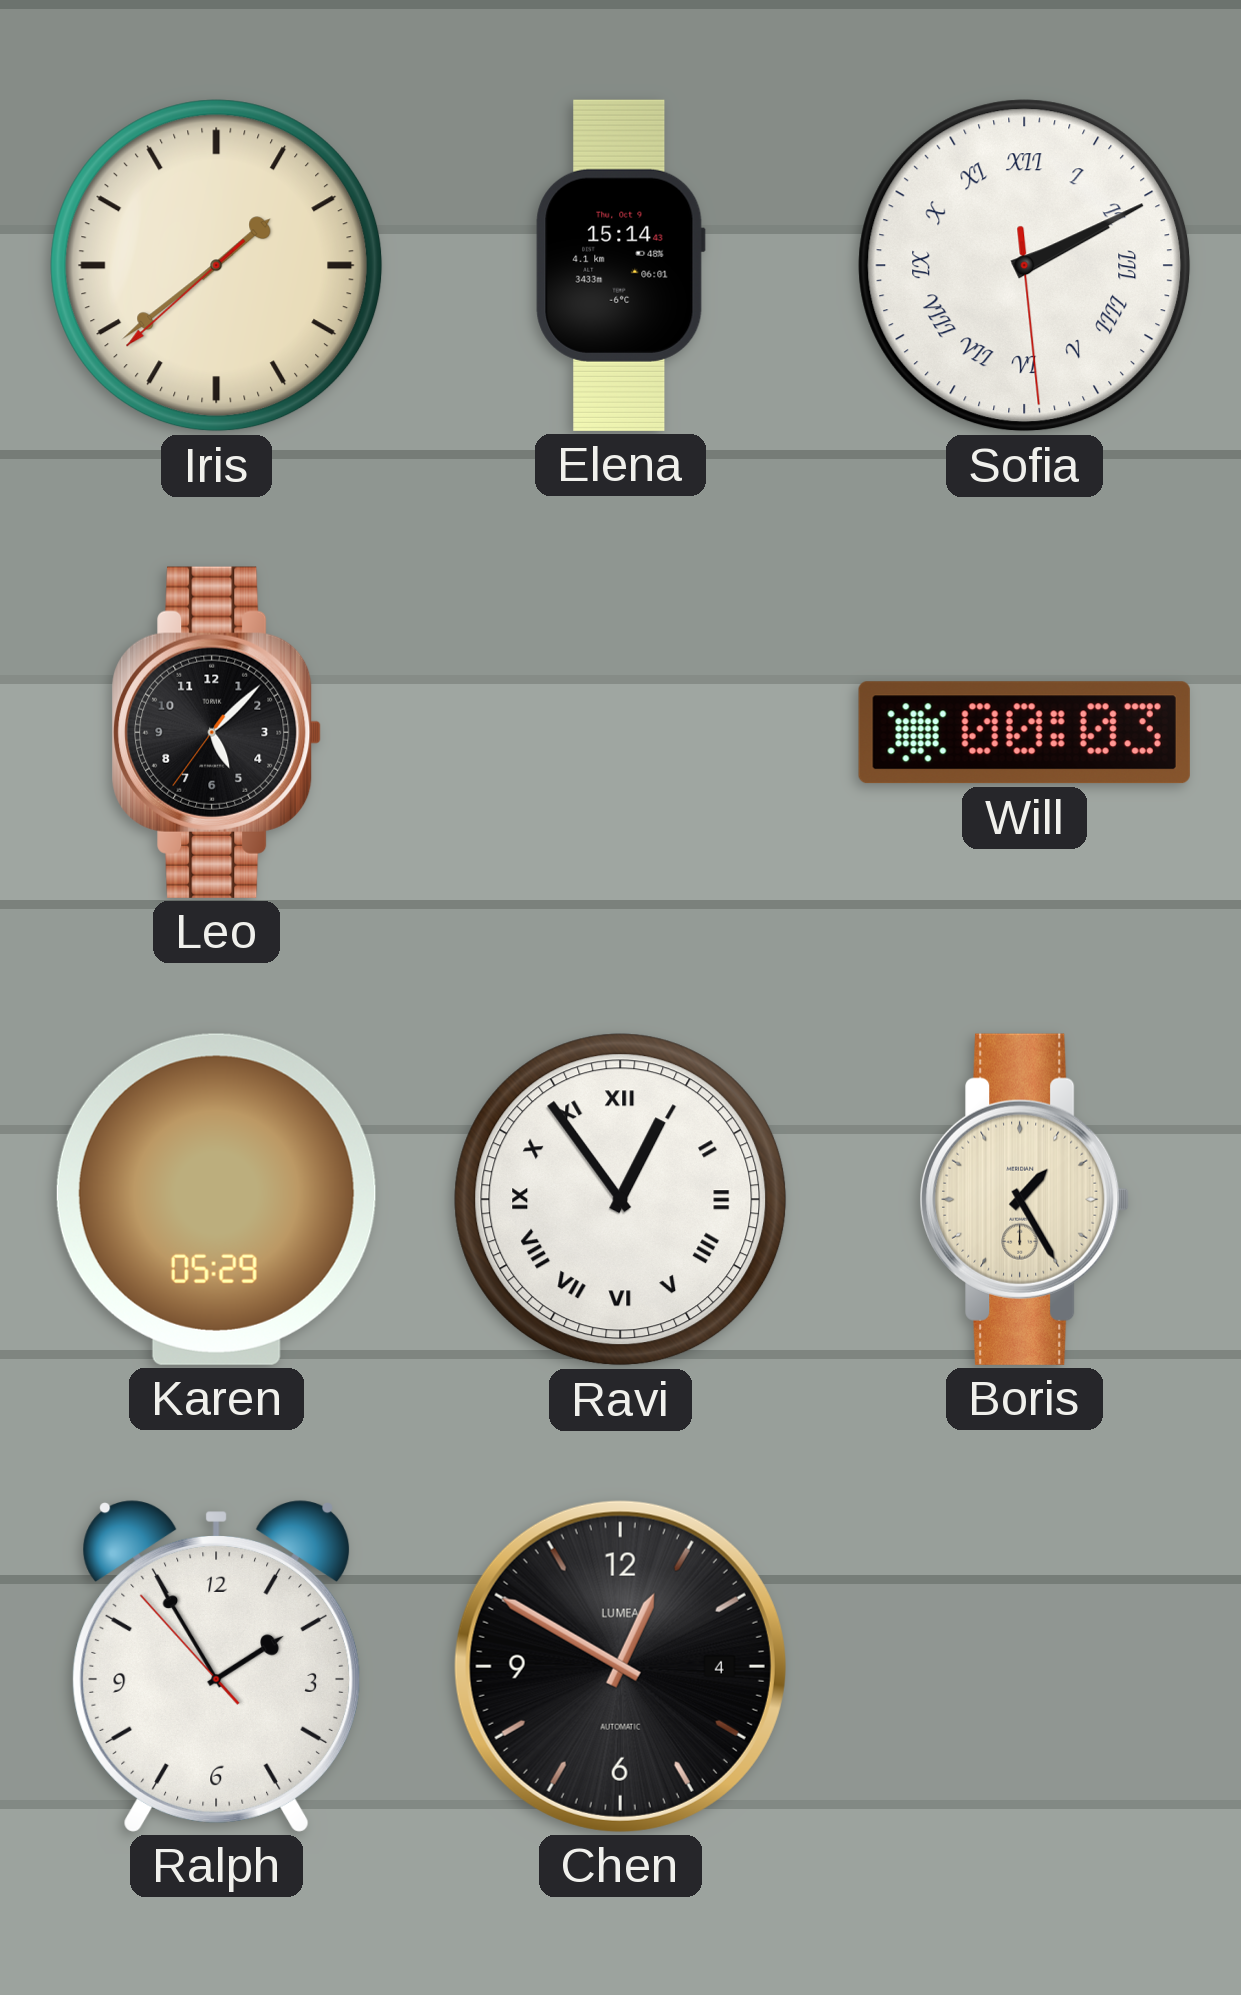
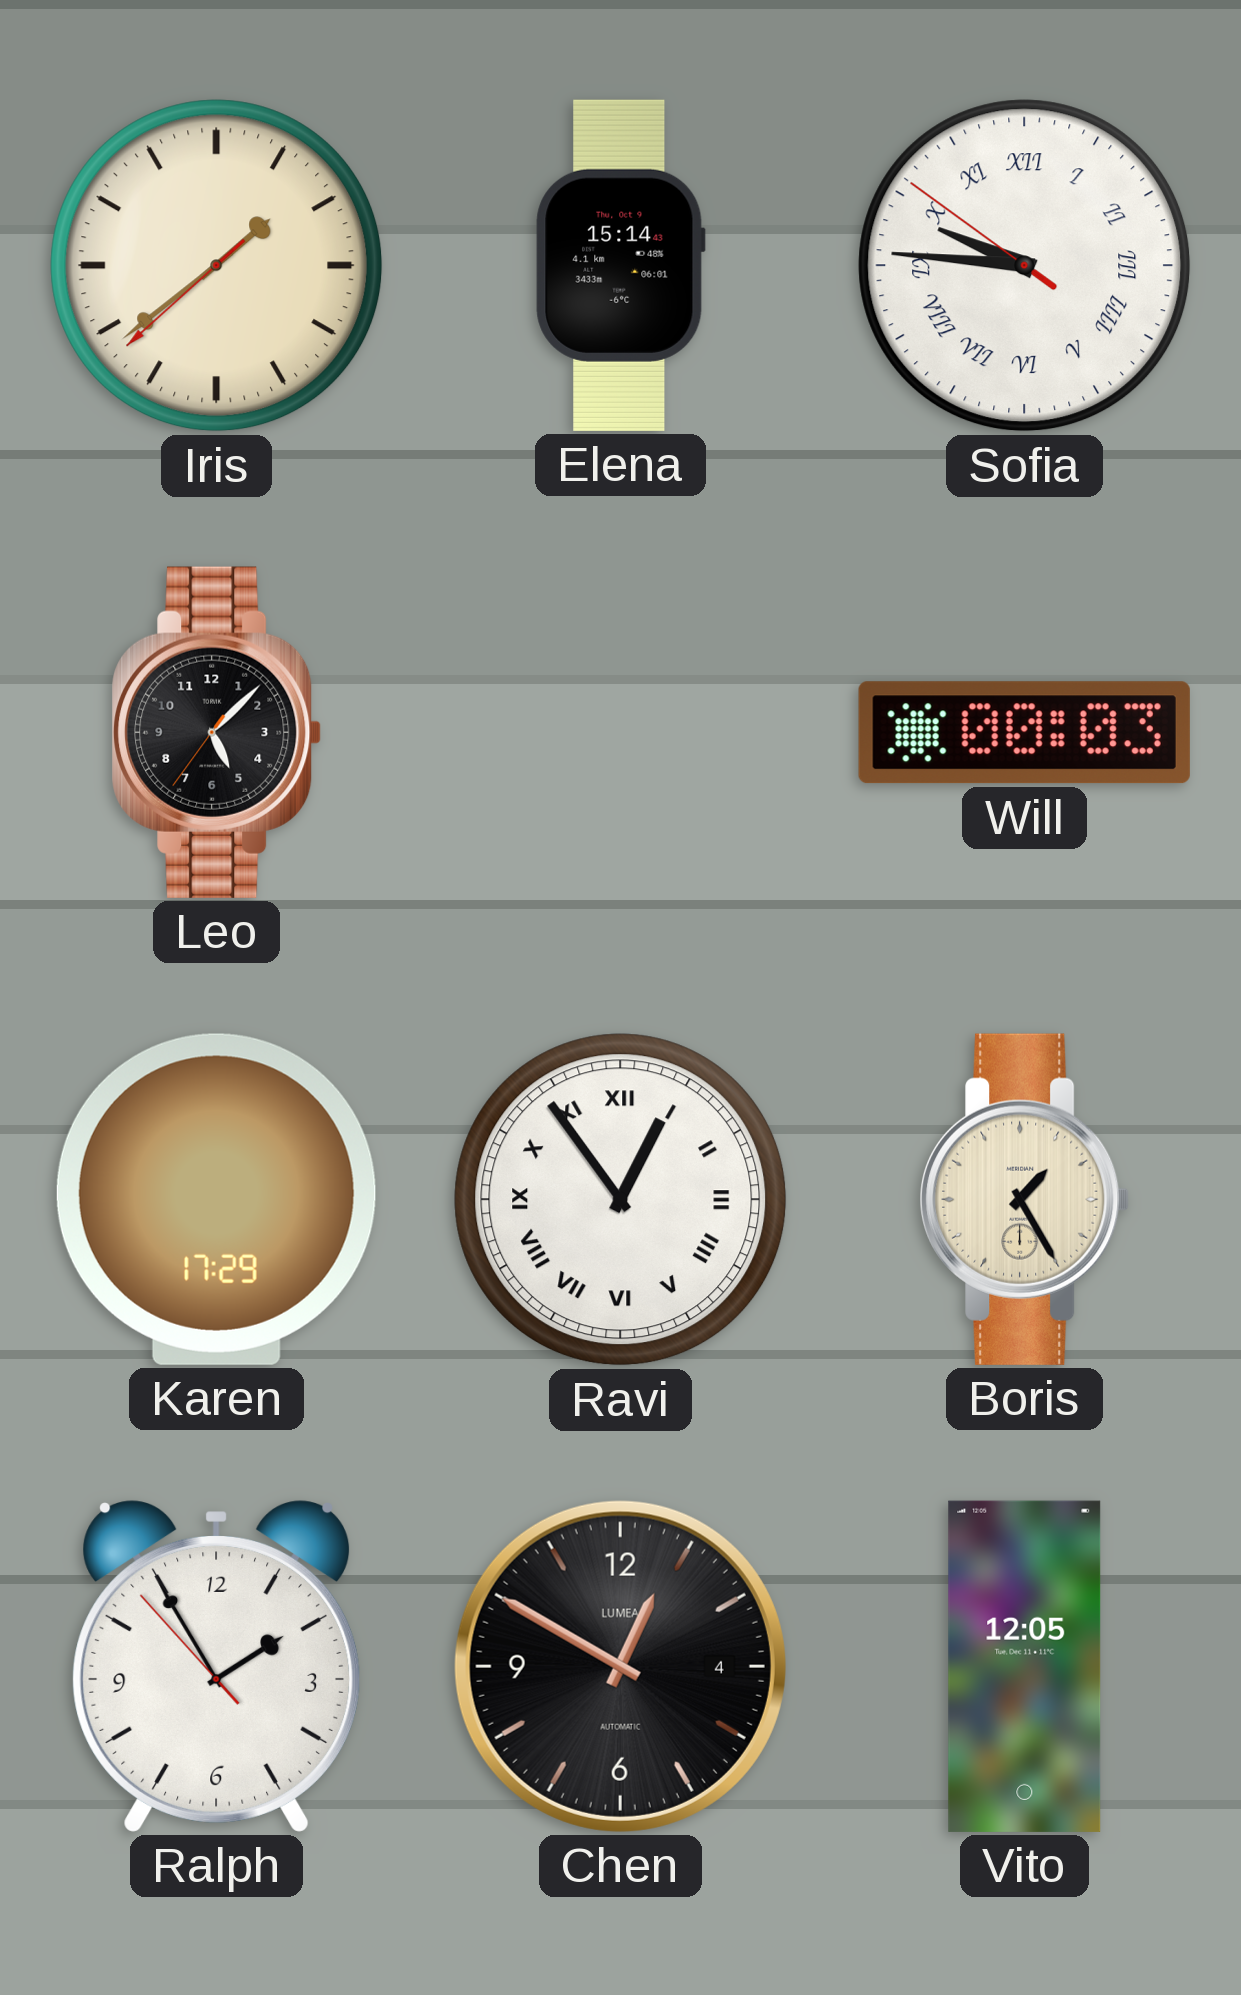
Sofia: 2:10 -> 9:45 (1025, 266)
Karen: 05:29 -> 17:29 (216, 1199)
Vito: none -> 12:05 (1025, 1666)
